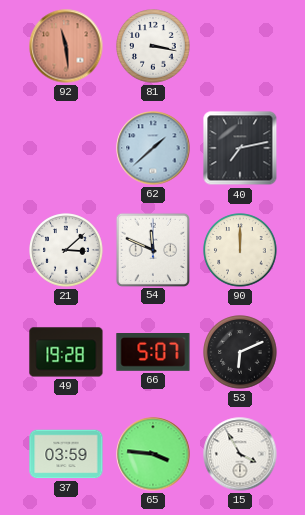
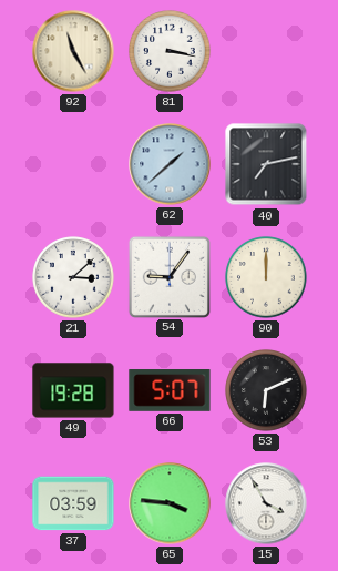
92: 11:29 -> 11:25 (73, 51)
92 dial: salmon -> cream (73, 51)
54: 11:49 -> 9:06 (168, 276)
